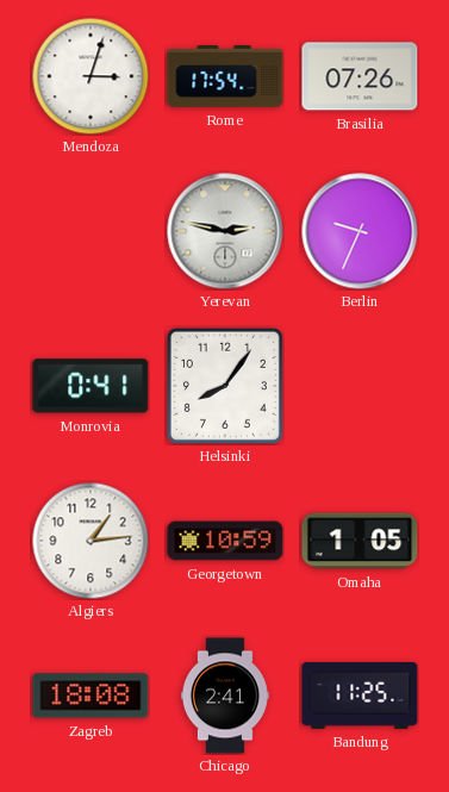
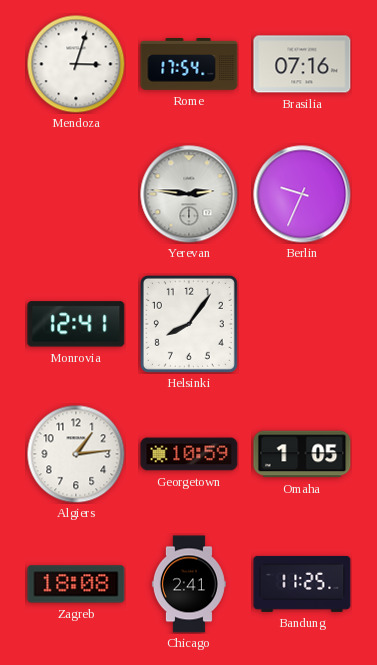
Brasilia: 07:26 -> 07:16 (302, 64)
Yerevan: 2:47 -> 2:46 (189, 194)
Monrovia: 0:41 -> 12:41 (76, 324)
